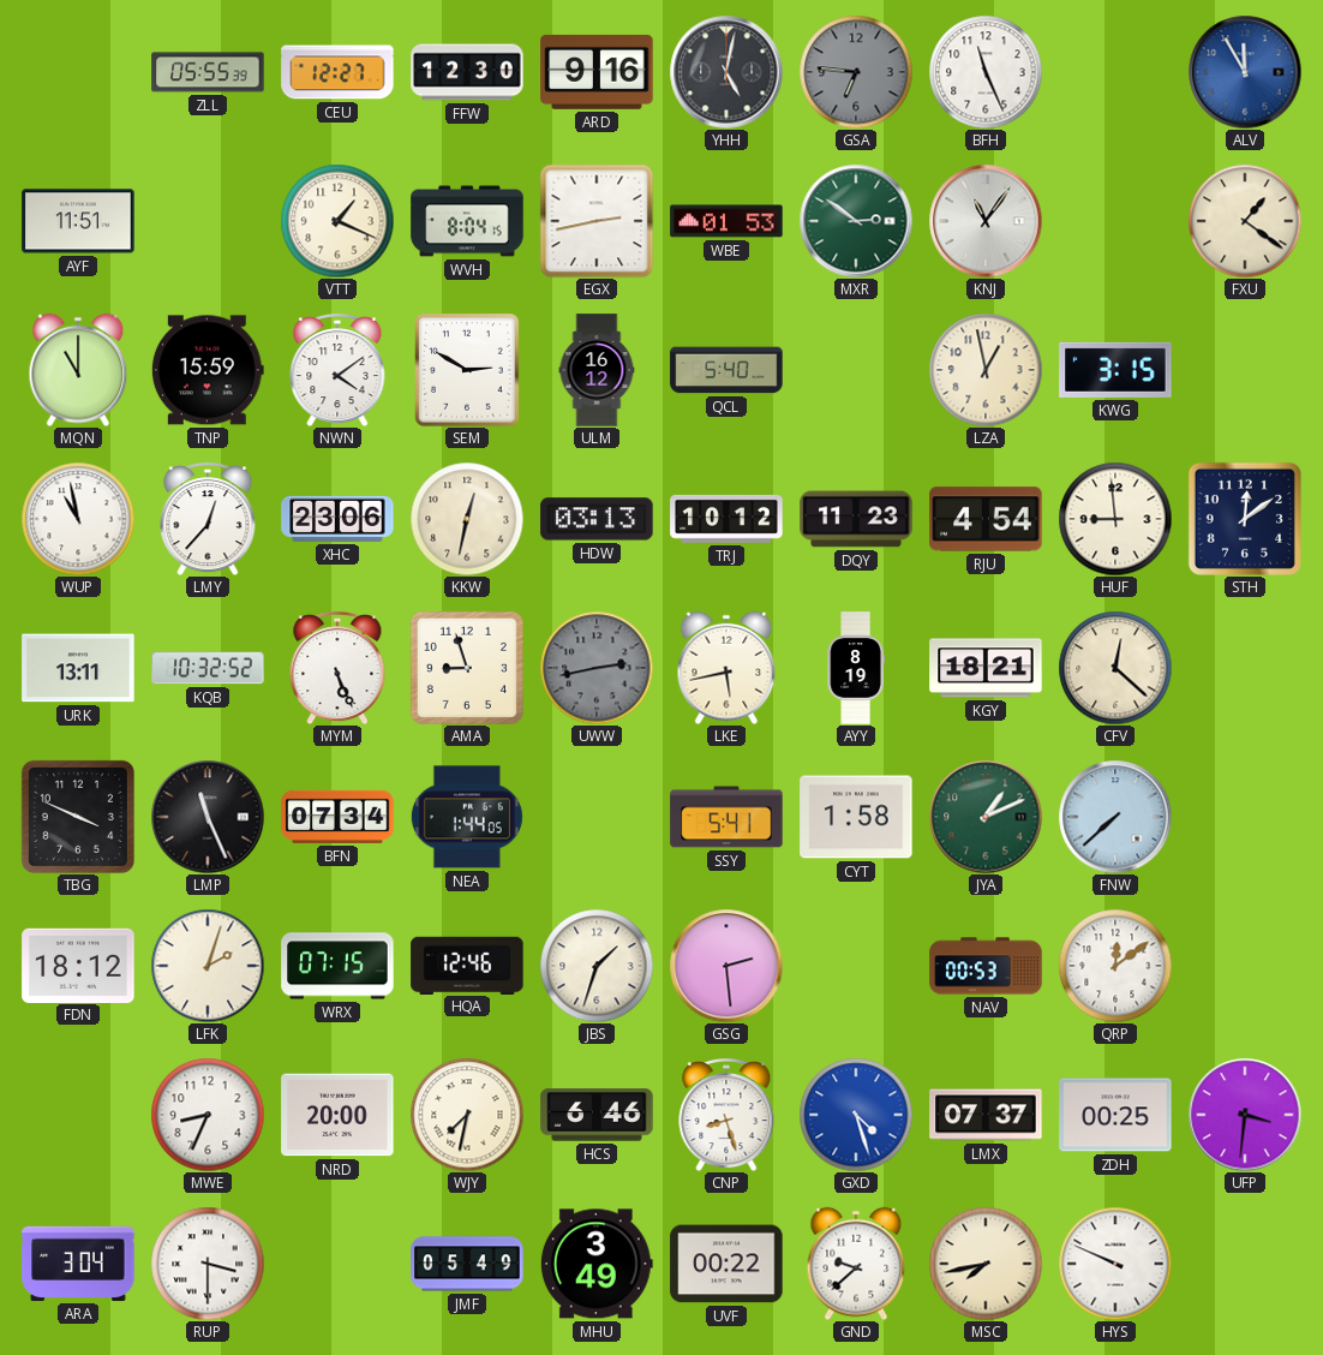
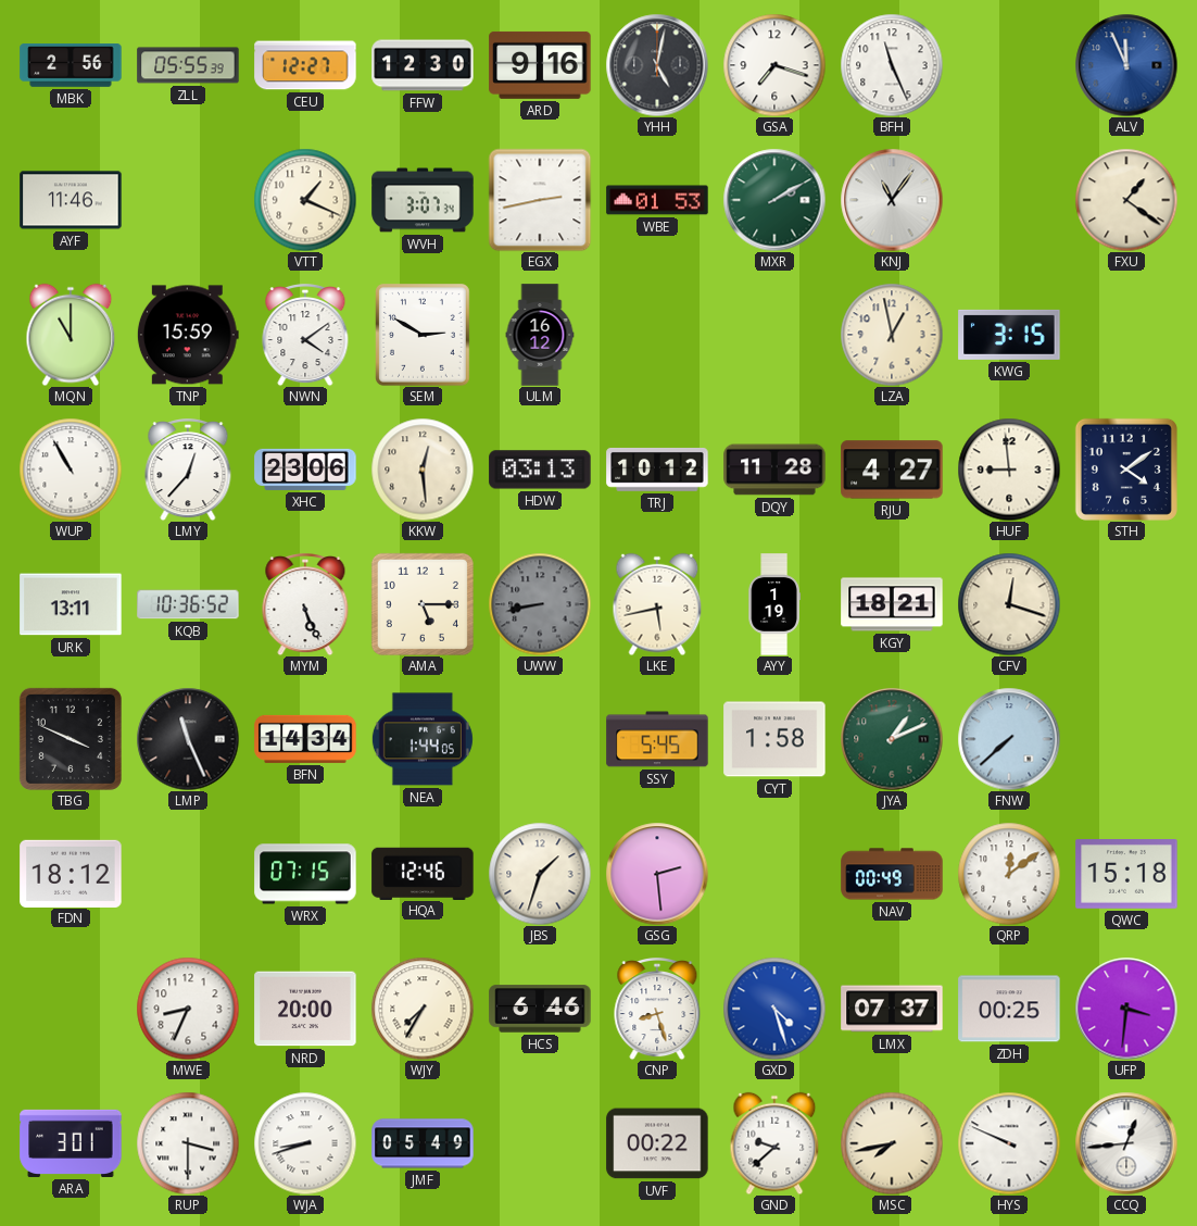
MBK: none -> 2:56 (71, 65)
GSA: 6:46 -> 7:18 (774, 65)
GSA dial: grey -> white (774, 65)
ALV: 11:55 -> 11:56 (1126, 65)
AYF: 11:51 -> 11:46 (71, 200)
WVH: 8:04 -> 3:07 (423, 200)
MXR: 2:51 -> 2:10 (774, 200)
QCL: 5:40 -> none (726, 370)
WUP: 10:58 -> 10:55 (71, 470)
KKW: 12:32 -> 12:29 (423, 470)
DQY: 11:23 -> 11:28 (774, 470)
RJU: 4:54 -> 4:27 (892, 470)
STH: 12:09 -> 4:09 (1126, 470)
KQB: 10:32 -> 10:36 (188, 604)
AMA: 8:57 -> 5:15 (423, 604)
UWW: 2:43 -> 8:43 (540, 604)
AYY: 8:19 -> 1:19 (774, 604)
CFV: 12:22 -> 12:18 (1009, 604)
BFN: 07:34 -> 14:34 (305, 739)
SSY: 5:41 -> 5:45 (657, 739)
LFK: 2:03 -> none (208, 966)
NAV: 00:53 -> 00:49 (892, 874)
QWC: none -> 15:18 (1126, 875)
WJY: 7:32 -> 7:35 (423, 1009)
ARA: 3:04 -> 3:01 (71, 1143)
WJA: none -> 8:42 (305, 1143)
MHU: 3:49 -> none (597, 1264)
CCQ: none -> 12:44 (1126, 1143)
